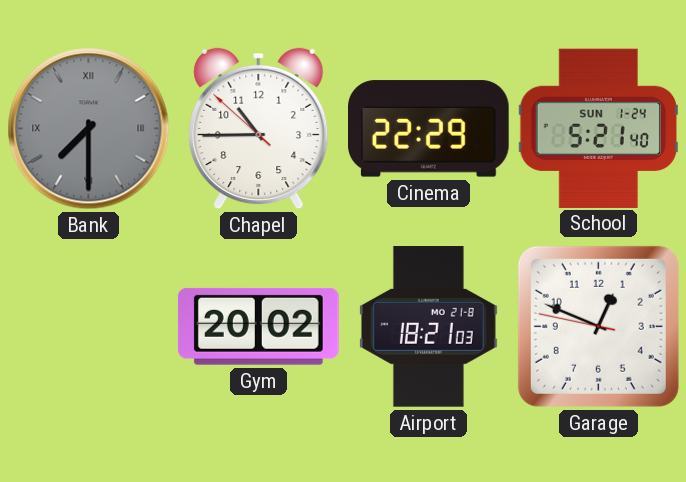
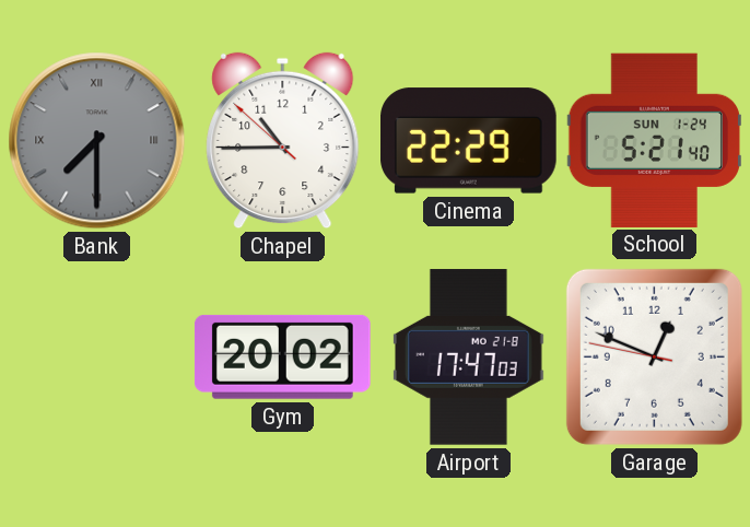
Airport: 18:21 -> 17:47 (468, 358)
